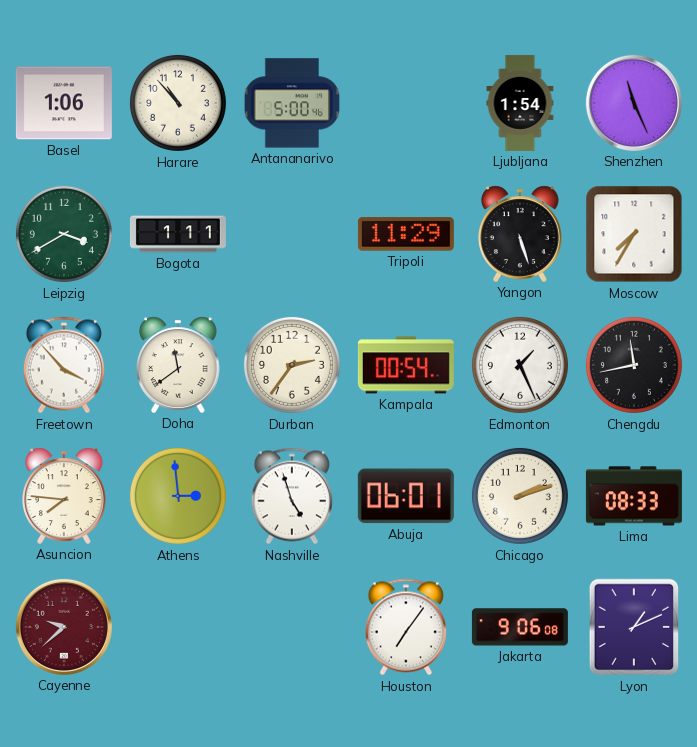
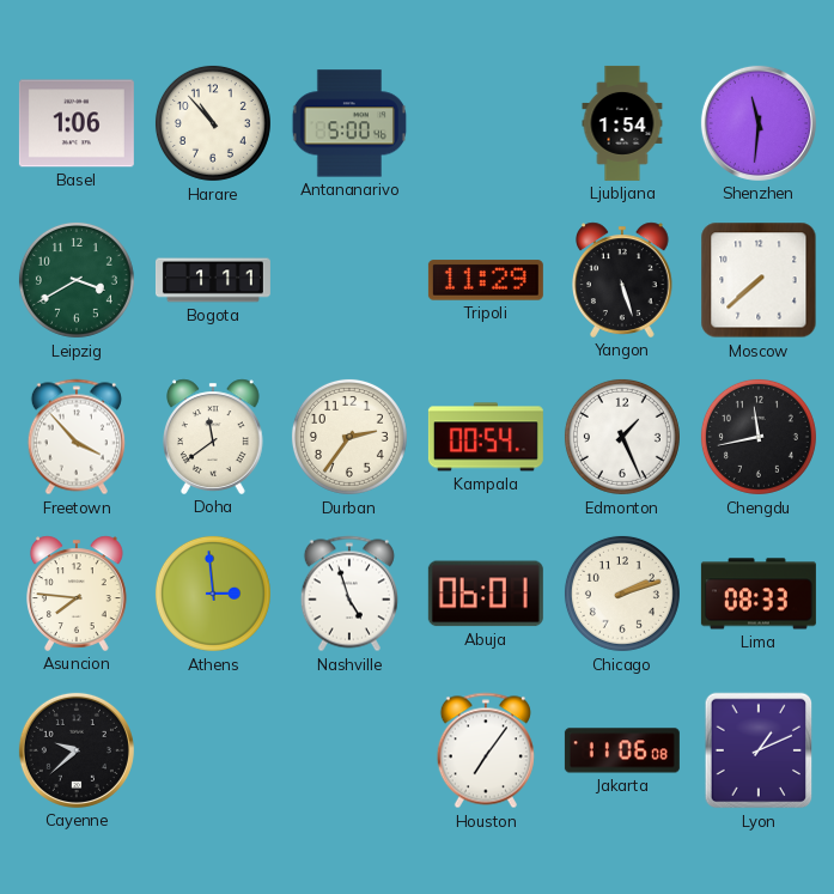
Shenzhen: 11:26 -> 11:31 (759, 123)
Moscow: 7:35 -> 7:38 (759, 280)
Cayenne dial: burgundy -> black (77, 750)
Jakarta: 9:06 -> 11:06 (622, 750)
